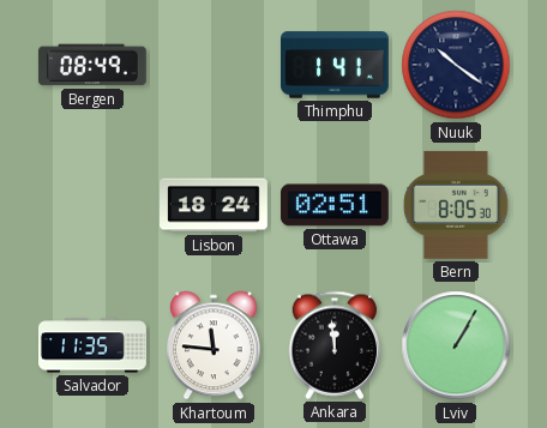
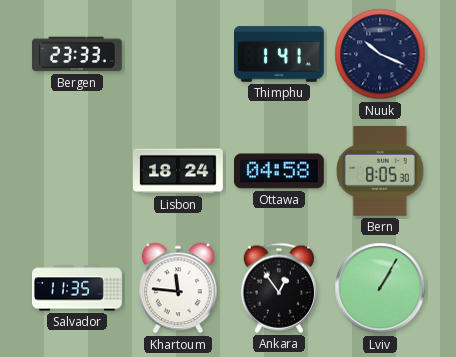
Bergen: 08:49 -> 23:33 (77, 54)
Nuuk: 10:21 -> 10:19 (380, 54)
Ottawa: 02:51 -> 04:58 (279, 171)
Ankara: 11:59 -> 12:54 (279, 288)
